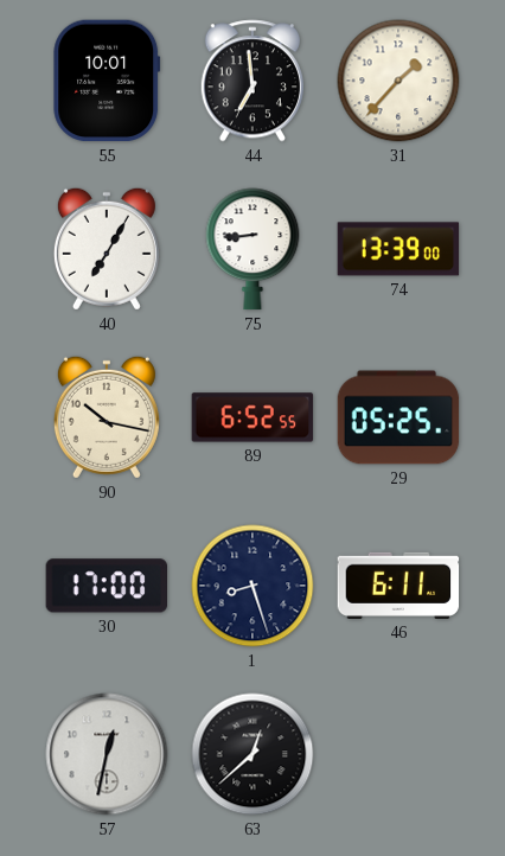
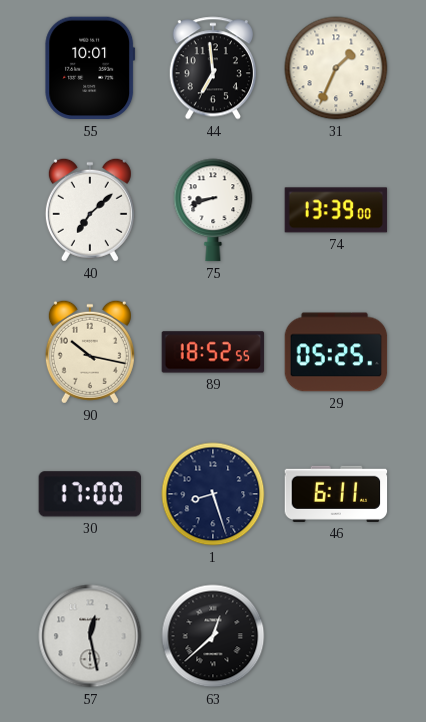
31: 1:37 -> 1:34 (336, 68)
40: 7:05 -> 7:08 (90, 210)
75: 8:44 -> 8:42 (213, 210)
89: 6:52 -> 18:52 (213, 352)
57: 12:32 -> 12:28 (90, 636)
